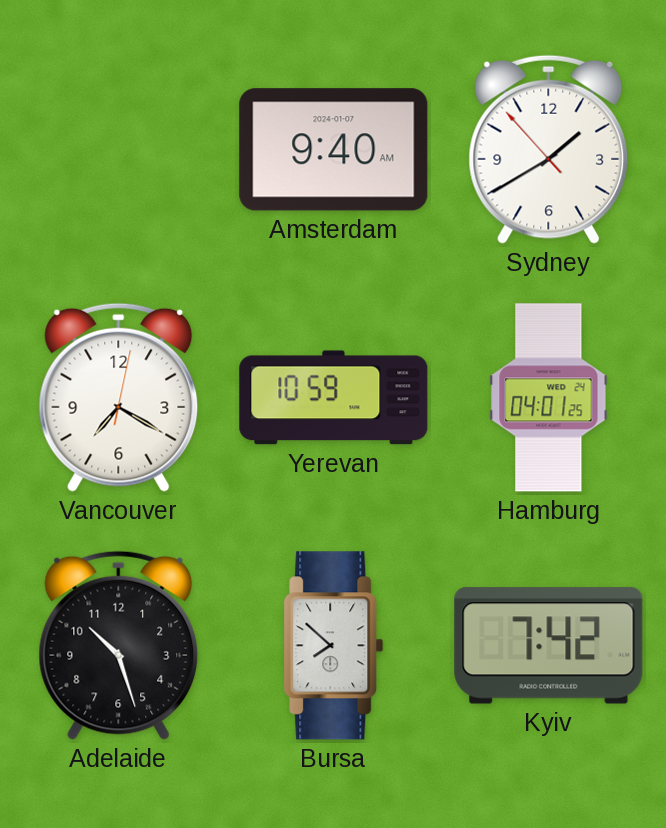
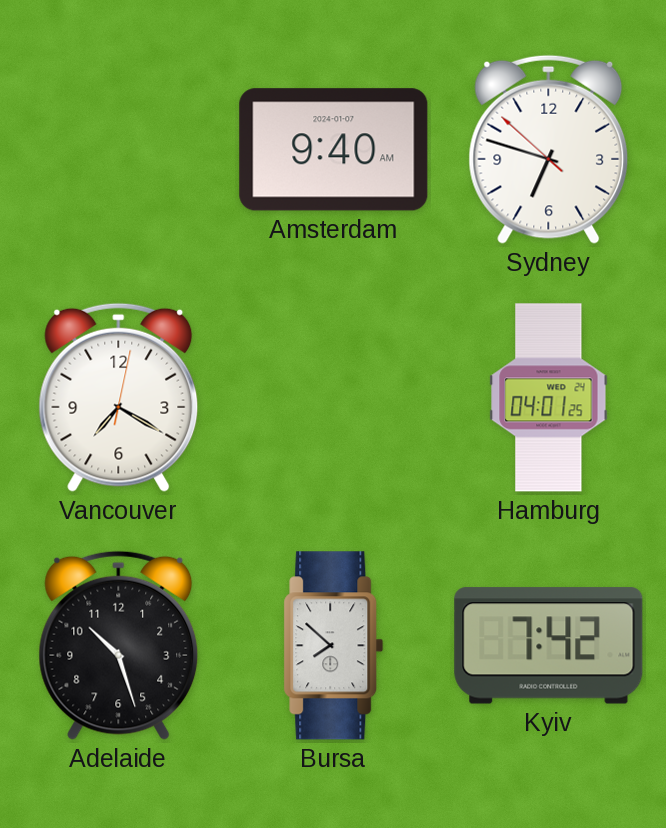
Sydney: 1:39 -> 6:47 (549, 149)
Yerevan: 10:59 -> none (334, 398)
